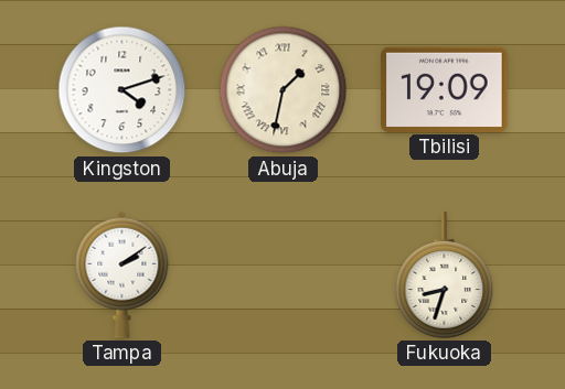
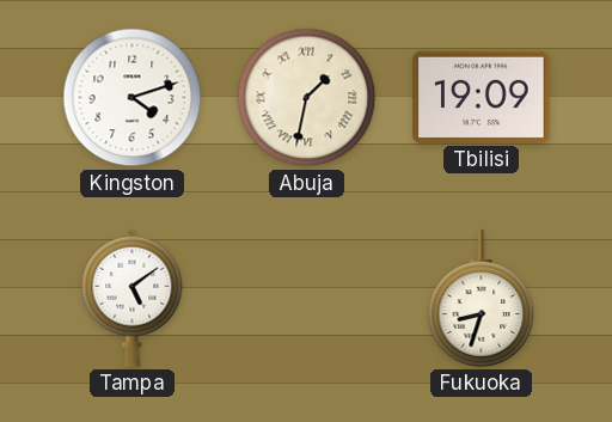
Tampa: 2:09 -> 5:09 (133, 298)
